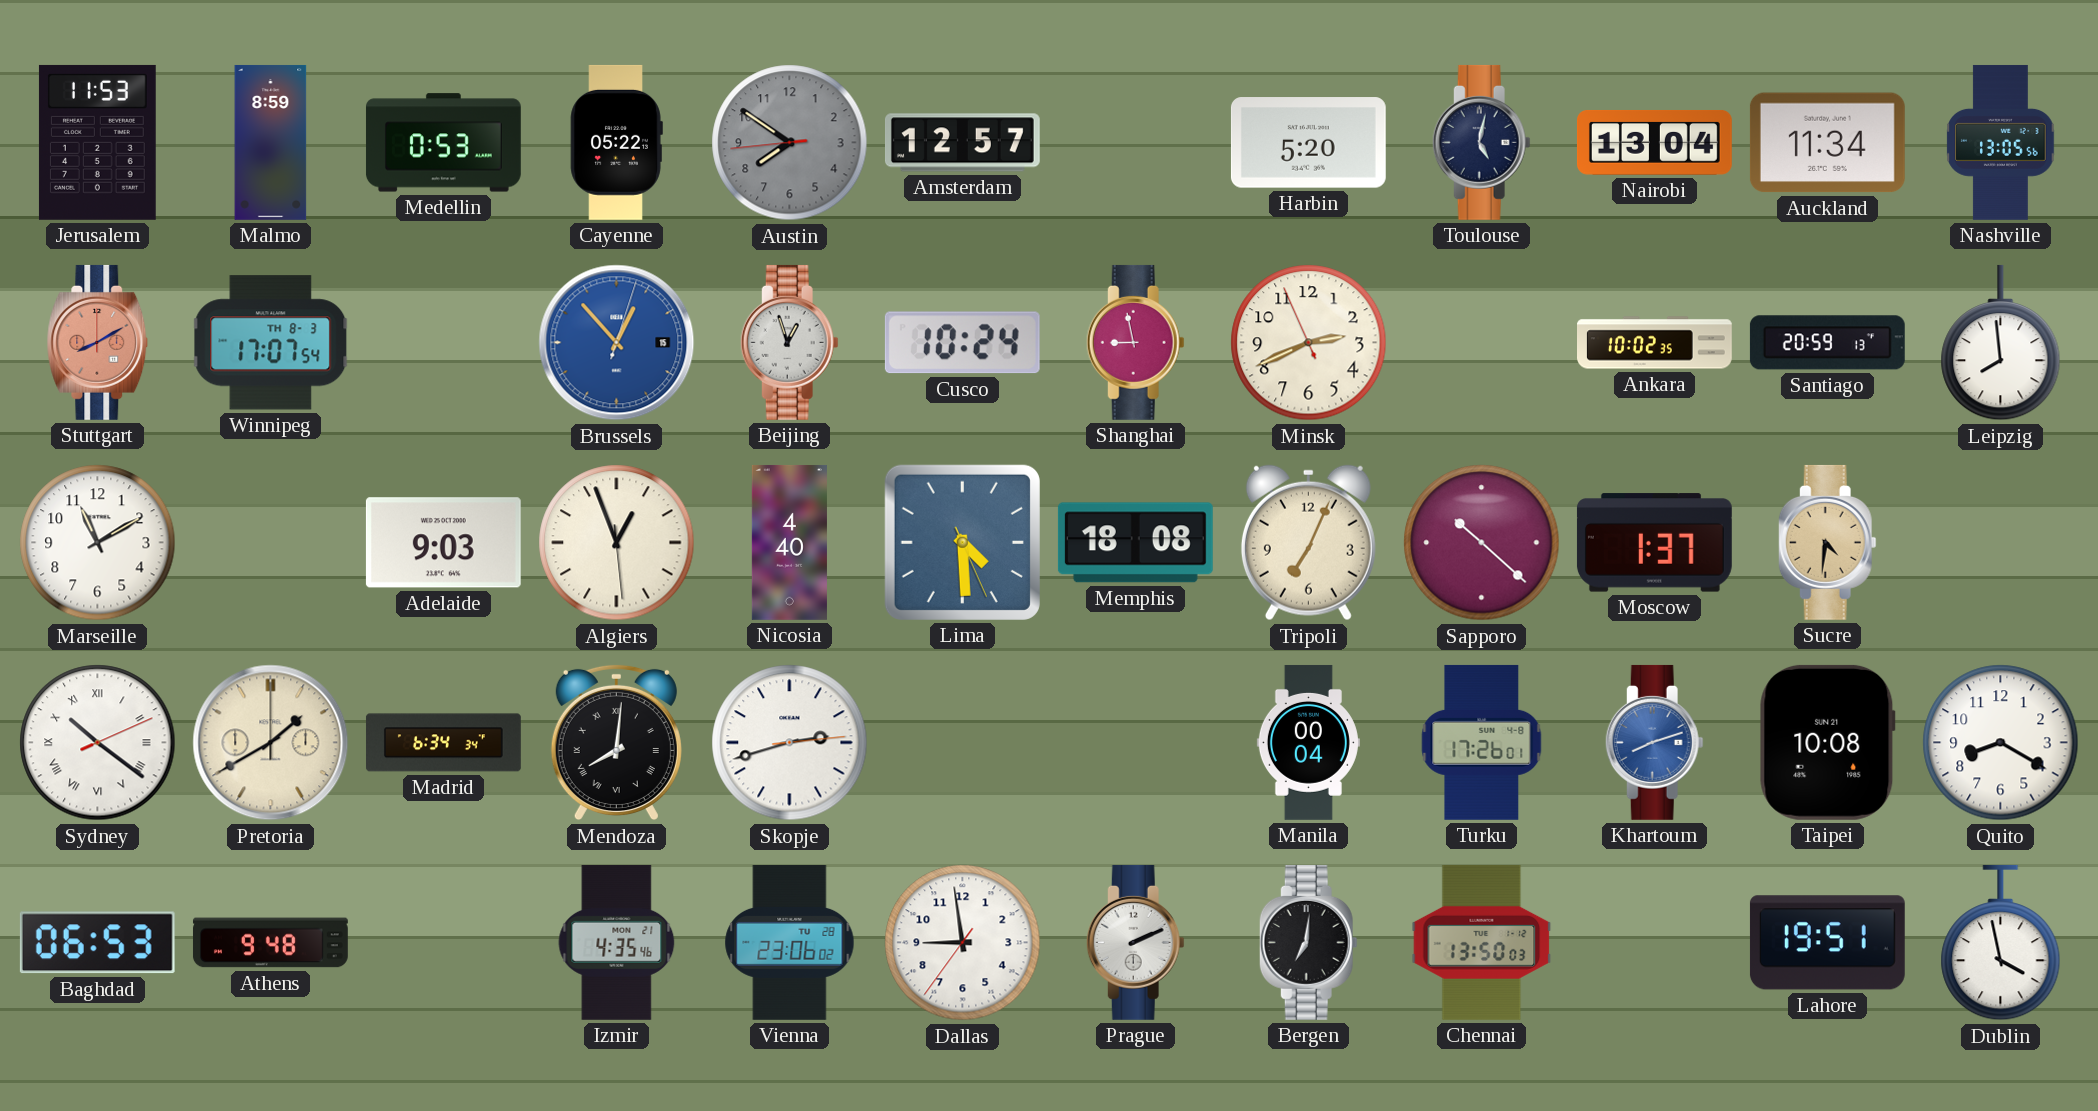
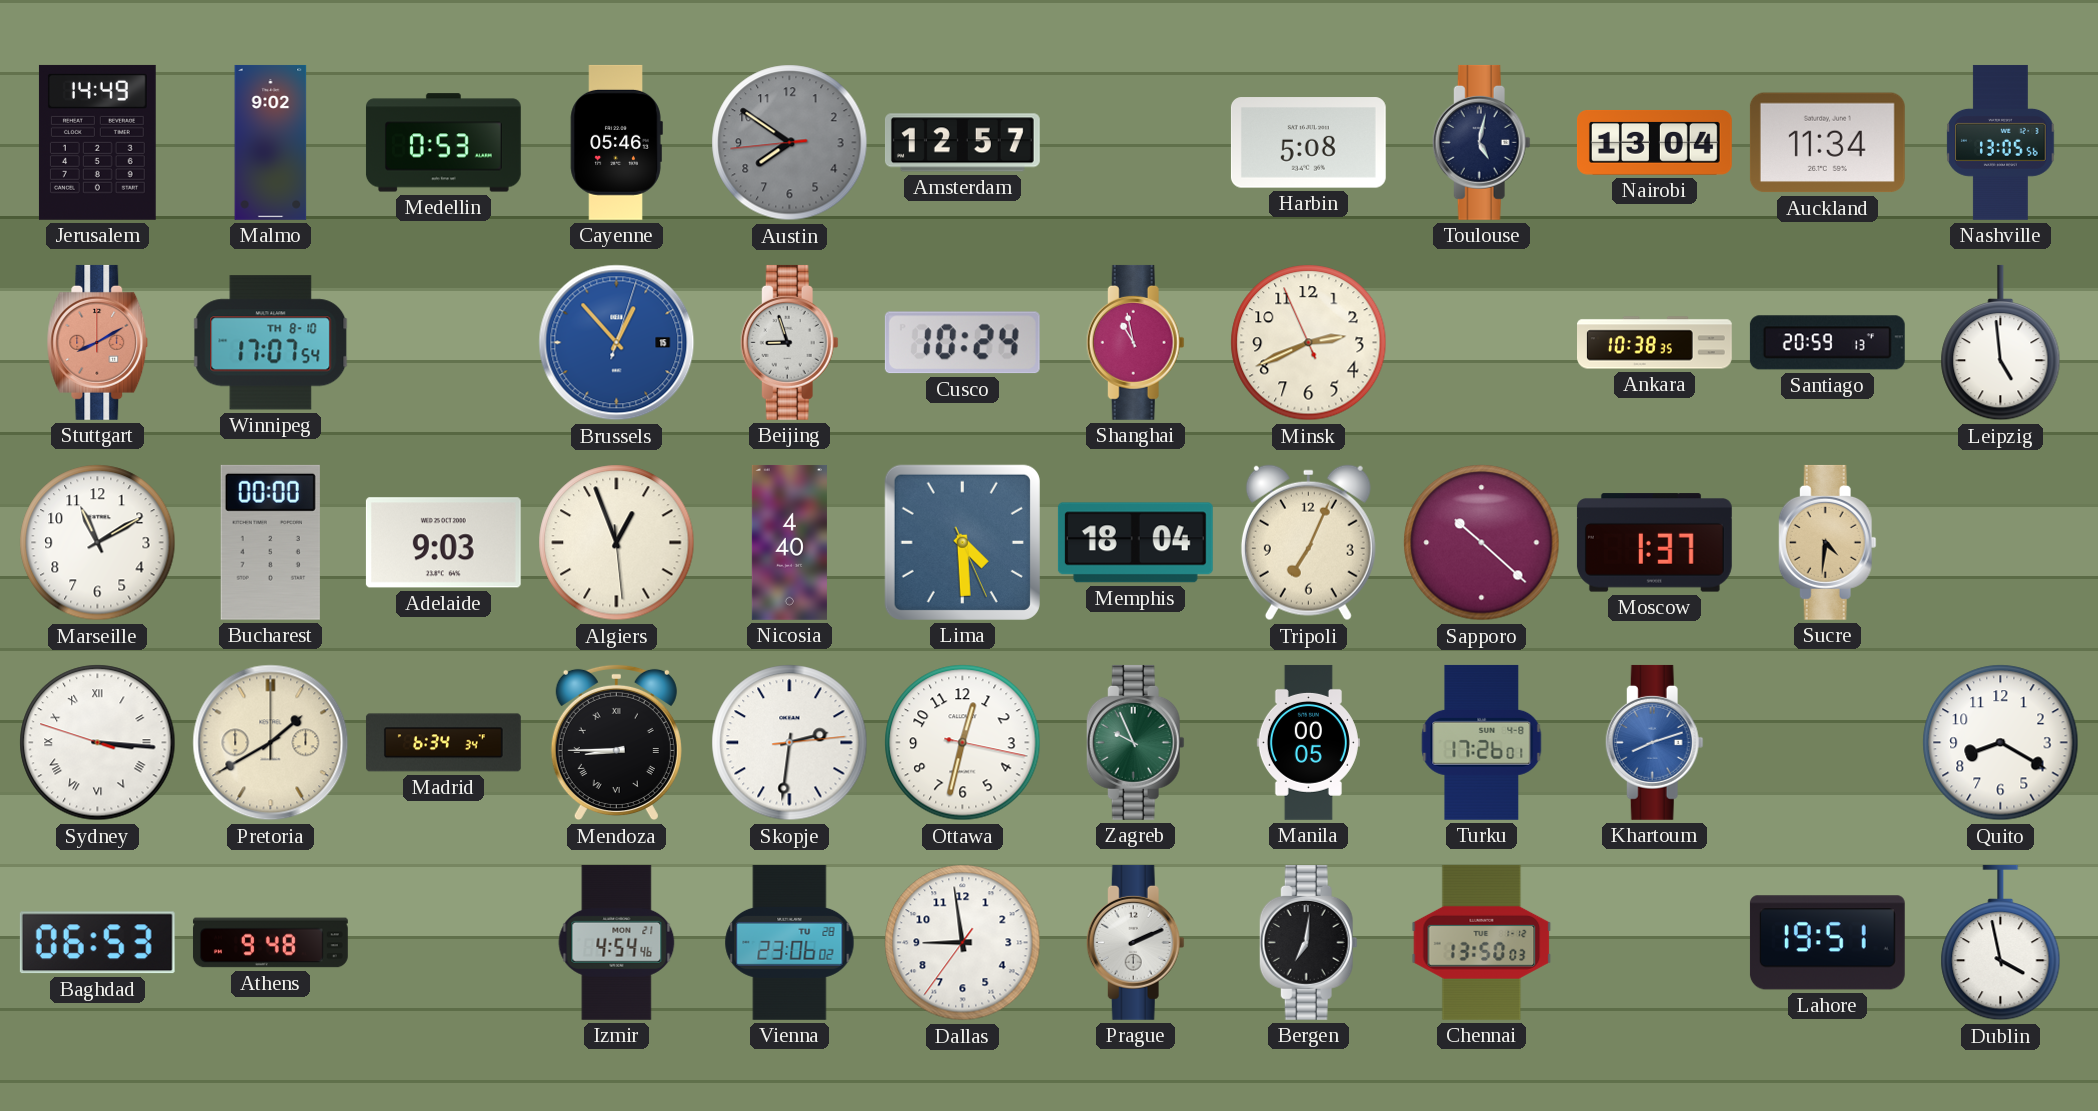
Jerusalem: 11:53 -> 14:49 (97, 142)
Malmo: 8:59 -> 9:02 (271, 142)
Cayenne: 05:22 -> 05:46 (616, 142)
Harbin: 5:20 -> 5:08 (1308, 143)
Winnipeg date: TH 8-3 -> TH 8-10 (271, 343)
Beijing: 12:57 -> 8:57 (789, 342)
Shanghai: 8:58 -> 10:58 (1135, 342)
Ankara: 10:02 -> 10:38 (1655, 343)
Leipzig: 7:59 -> 4:59 (2001, 343)
Bucharest: none -> 00:00 (270, 542)
Memphis: 18:08 -> 18:04 (1135, 543)
Sydney: 10:21 -> 3:15 (98, 743)
Mendoza: 8:01 -> 8:45 (616, 743)
Skopje: 2:42 -> 2:31 (790, 743)
Ottawa: none -> 12:32 (963, 743)
Zagreb: none -> 9:56 (1135, 742)
Manila: 00:04 -> 00:05 (1308, 742)
Taipei: 10:08 -> none (1827, 742)
Izmir: 4:35 -> 4:54 (617, 942)
